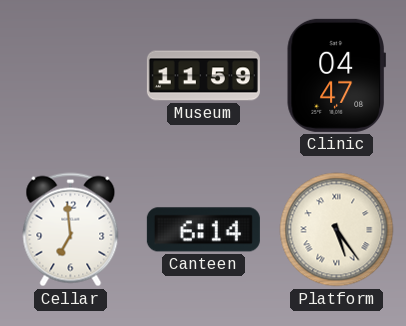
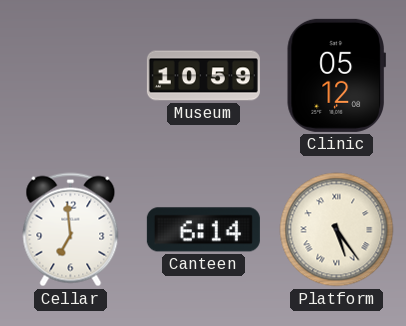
Museum: 11:59 -> 10:59 (203, 76)
Clinic: 04:47 -> 05:12 (336, 75)
